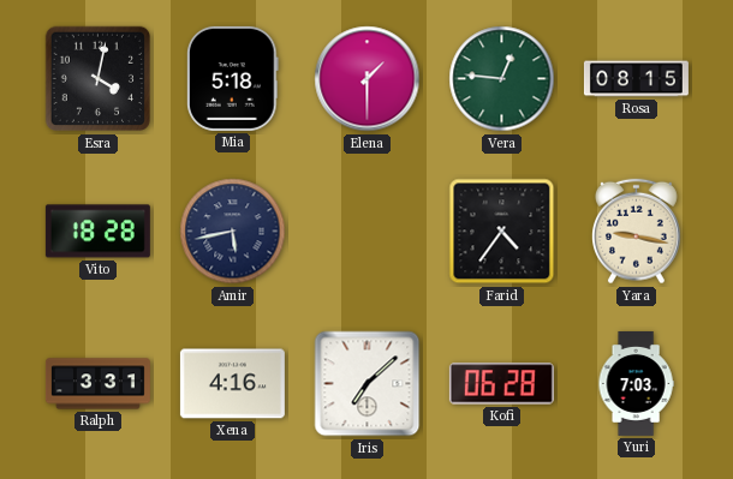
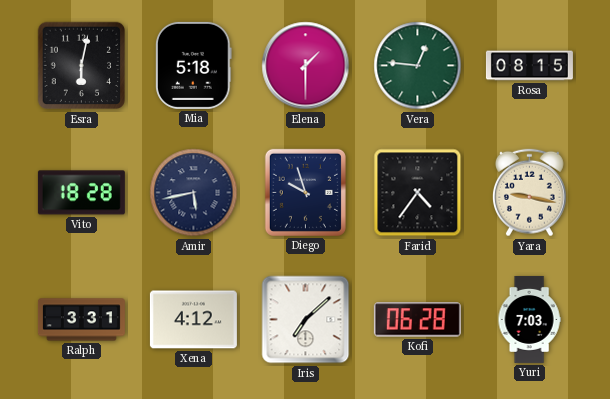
Esra: 4:02 -> 6:02 (82, 66)
Diego: none -> 9:57 (305, 192)
Xena: 4:16 -> 4:12 (193, 320)
